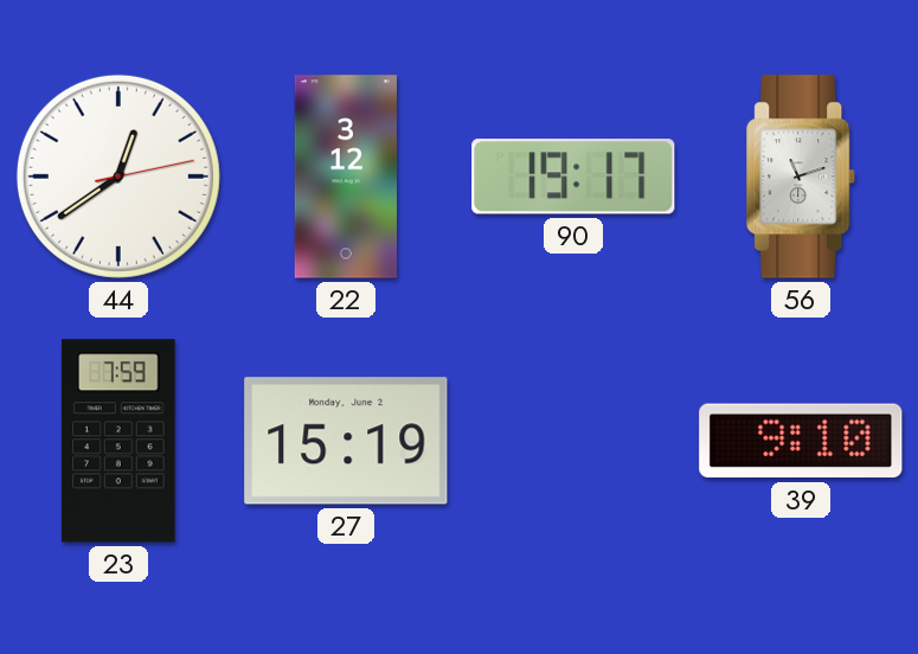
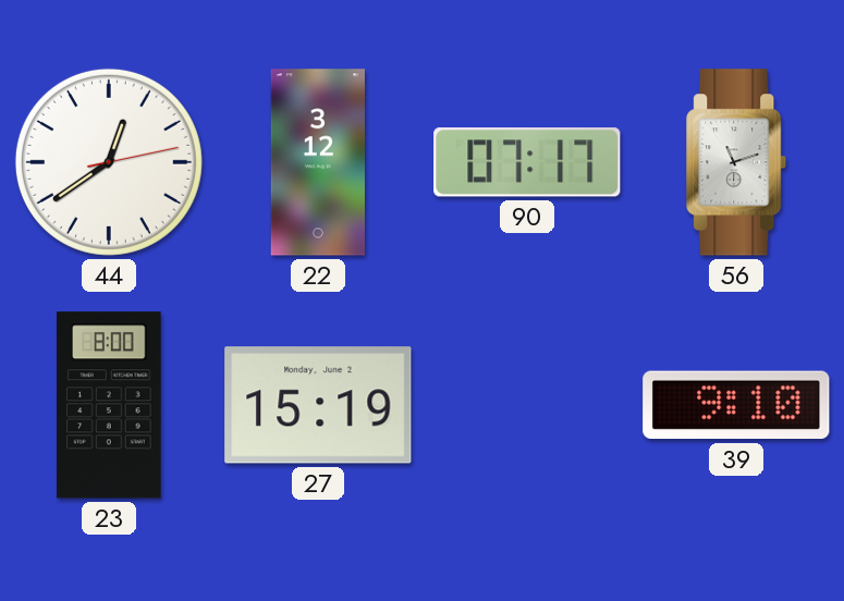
90: 19:17 -> 07:17 (527, 162)
23: 7:59 -> 8:00 (109, 405)
